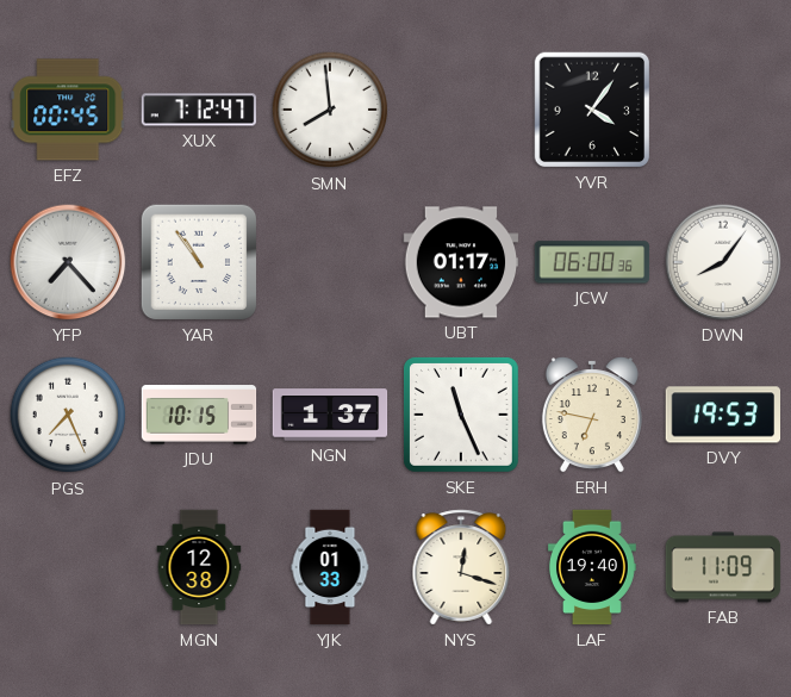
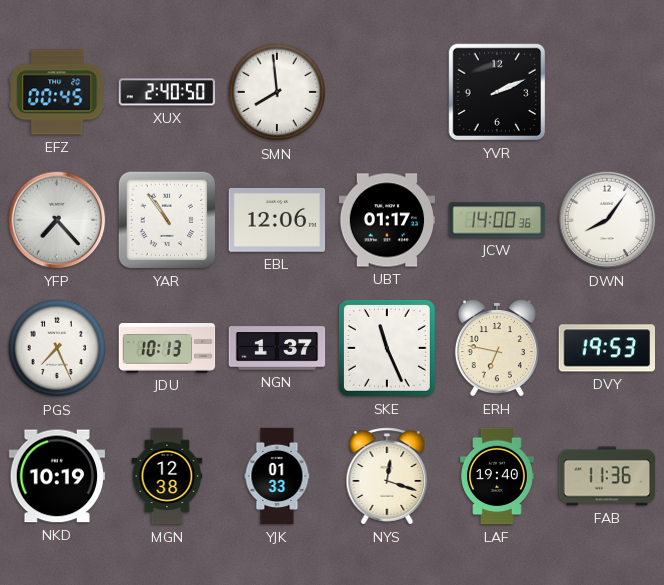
XUX: 7:12 -> 2:40 (167, 92)
YVR: 4:06 -> 2:11 (497, 92)
EBL: none -> 12:06 (277, 221)
JCW: 06:00 -> 14:00 (497, 220)
JDU: 10:15 -> 10:13 (167, 348)
NKD: none -> 10:19 (57, 476)
FAB: 11:09 -> 11:36 (607, 476)
